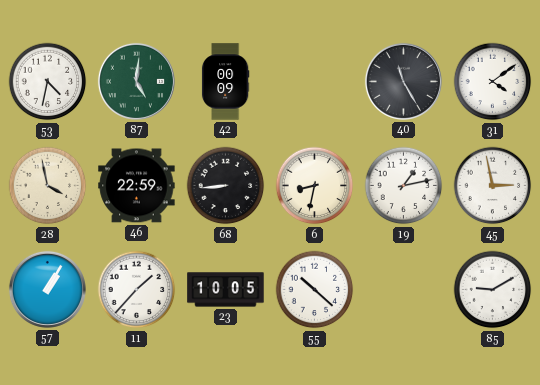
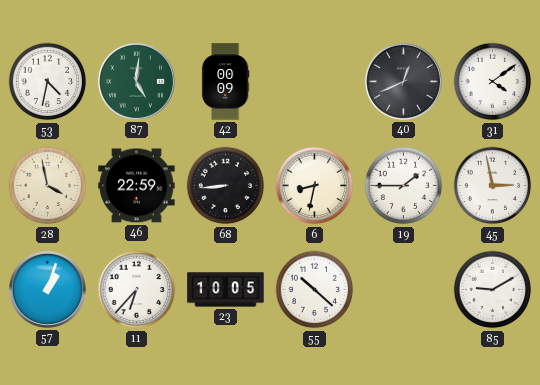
40: 11:25 -> 12:41 (403, 81)
19: 1:13 -> 1:45 (404, 186)
57: 1:05 -> 1:03 (47, 289)
11: 1:37 -> 6:37 (137, 290)
